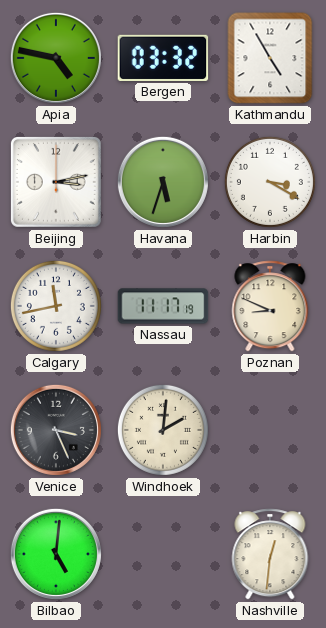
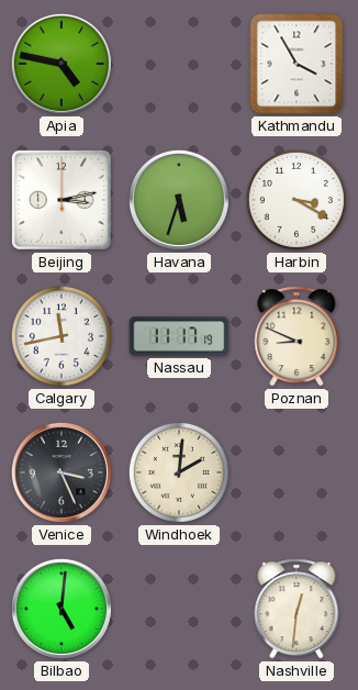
Bergen: 03:32 -> none (163, 58)
Kathmandu: 4:55 -> 3:55 (297, 64)
